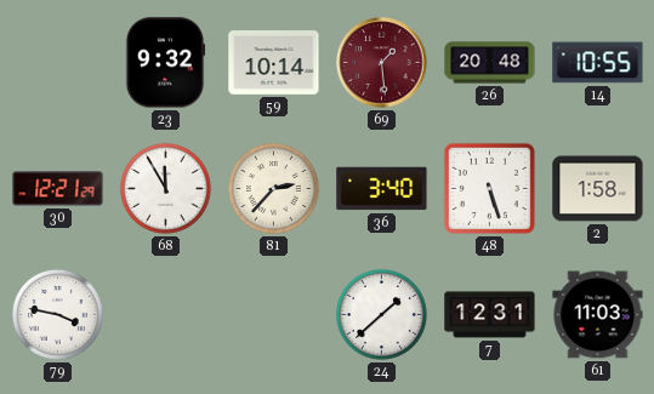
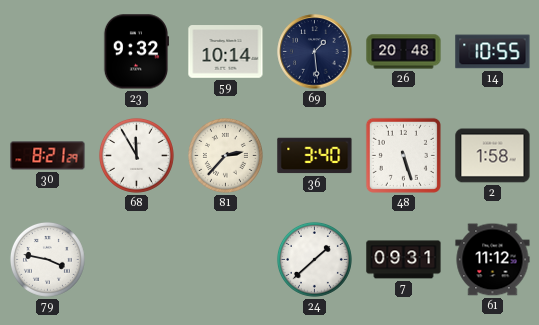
69 dial: burgundy -> navy (315, 52)
30: 12:21 -> 8:21 (48, 156)
7: 12:31 -> 09:31 (404, 260)
61: 11:03 -> 11:12 (493, 260)
